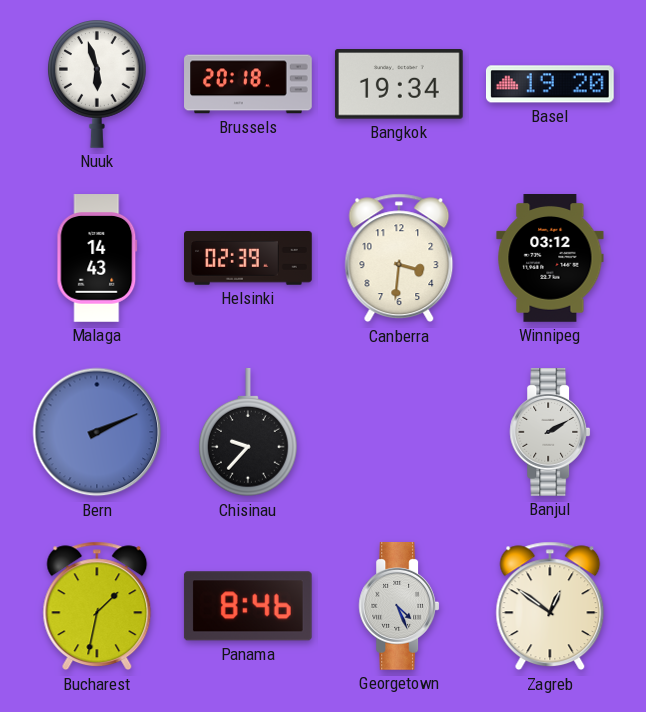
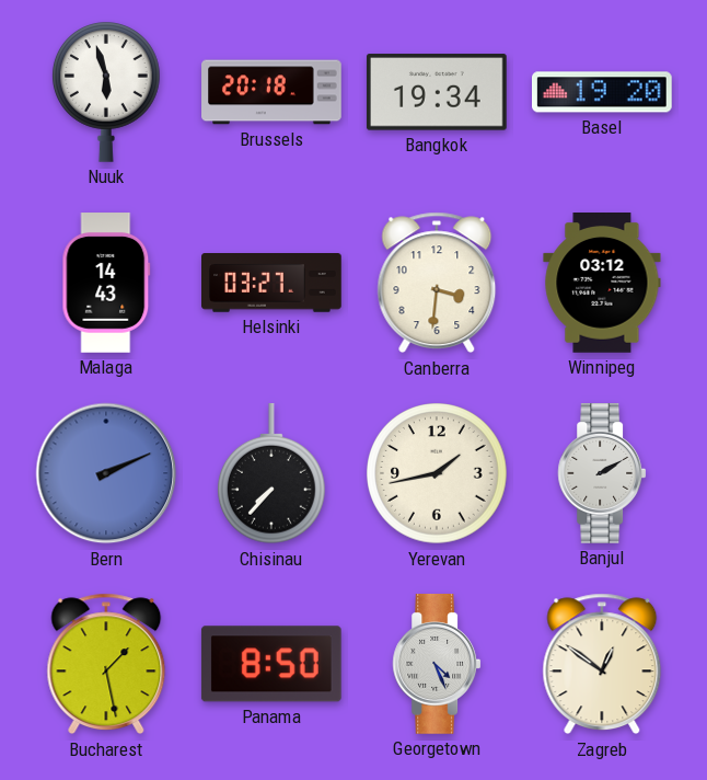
Helsinki: 02:39 -> 03:27 (273, 284)
Chisinau: 9:37 -> 7:37 (273, 474)
Yerevan: none -> 1:43 (437, 473)
Bucharest: 1:32 -> 1:28 (106, 664)
Panama: 8:46 -> 8:50 (271, 664)
